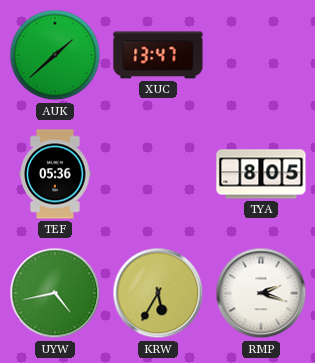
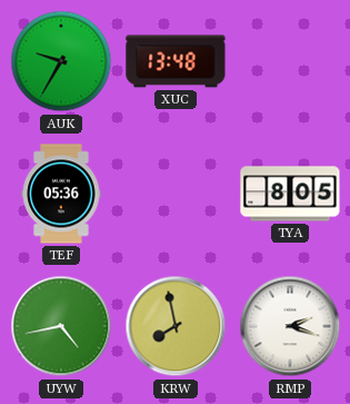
AUK: 1:38 -> 9:35 (61, 61)
XUC: 13:47 -> 13:48 (176, 61)
KRW: 5:35 -> 7:58 (176, 326)
